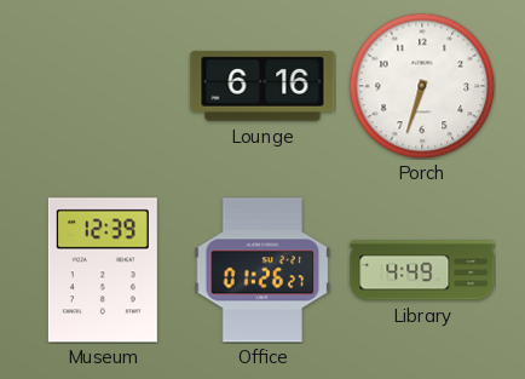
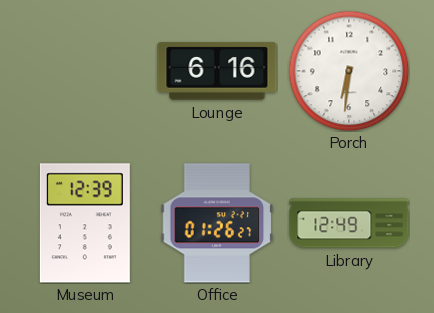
Porch: 6:33 -> 6:31 (349, 71)
Library: 4:49 -> 12:49 (349, 223)
